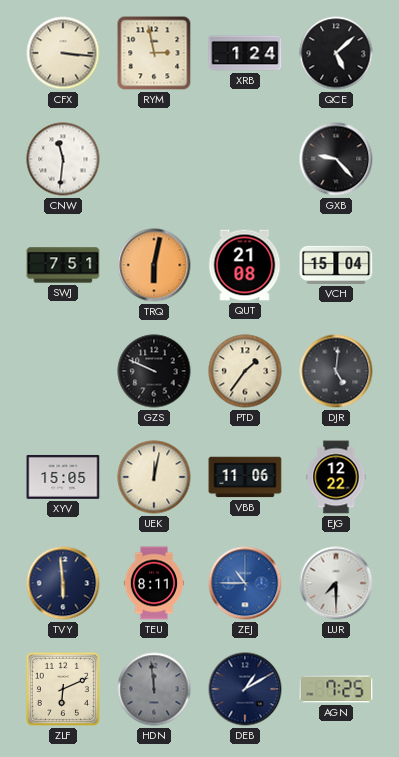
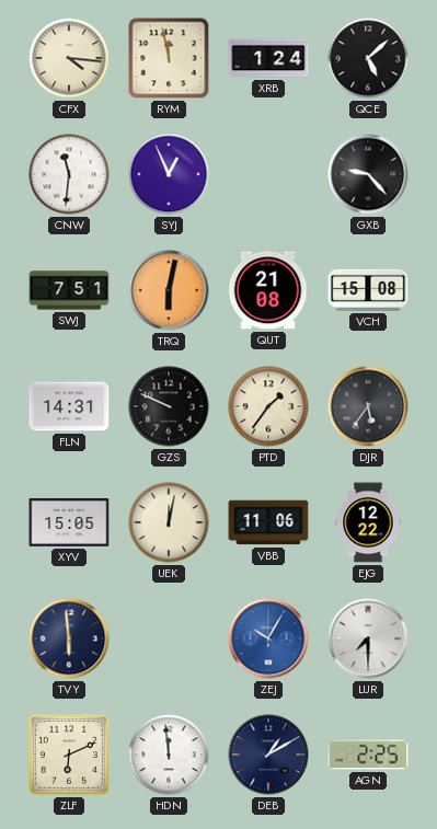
CFX: 3:16 -> 4:16 (69, 58)
RYM: 2:58 -> 11:58 (169, 58)
SYJ: none -> 12:56 (169, 174)
VCH: 15:04 -> 15:08 (368, 290)
FLN: none -> 14:31 (69, 406)
DJR: 5:01 -> 5:36 (368, 406)
TEU: 8:11 -> none (154, 583)
ZEJ: 10:45 -> 10:05 (268, 638)
HDN dial: grey -> white (169, 755)
AGN: 7:25 -> 2:25 (368, 755)
